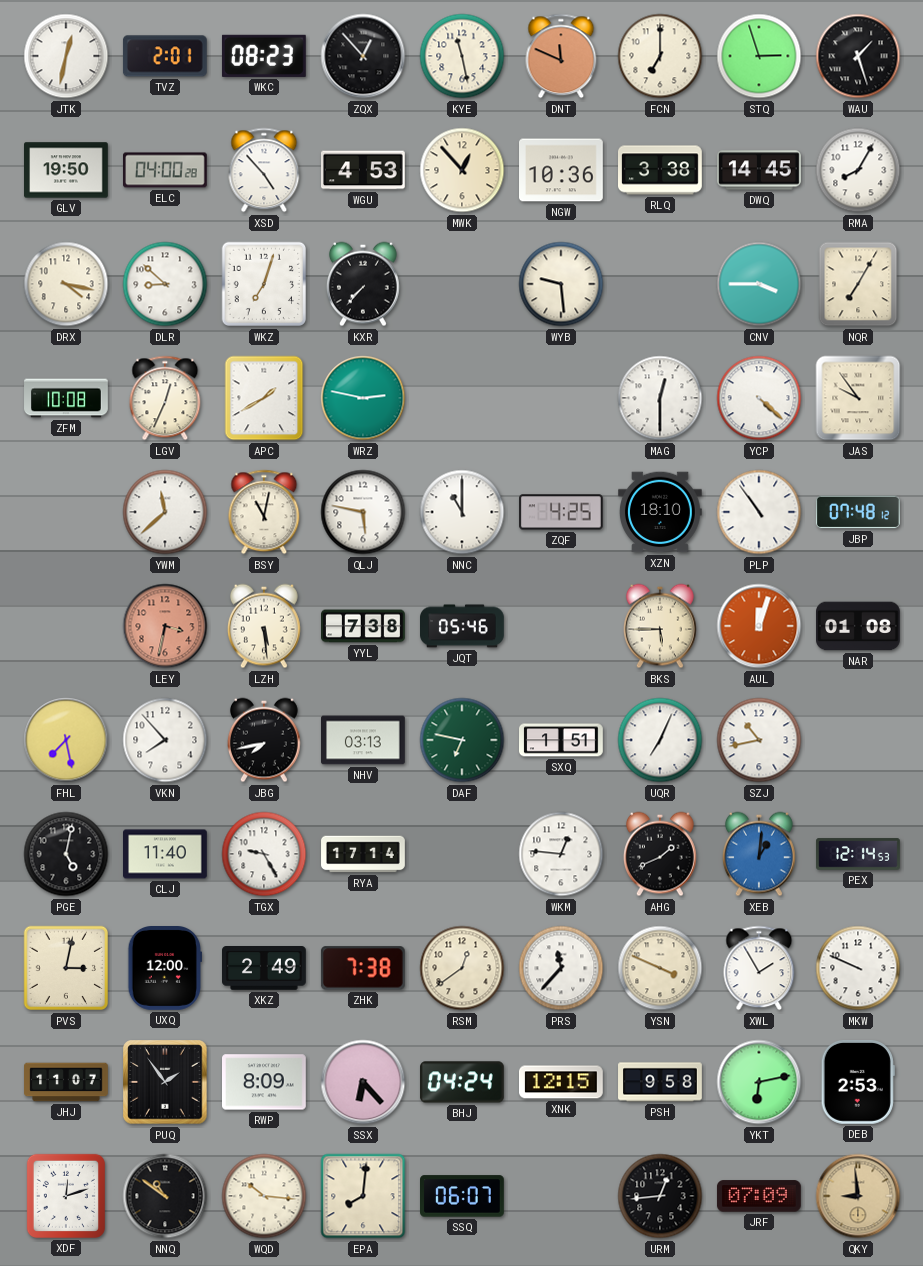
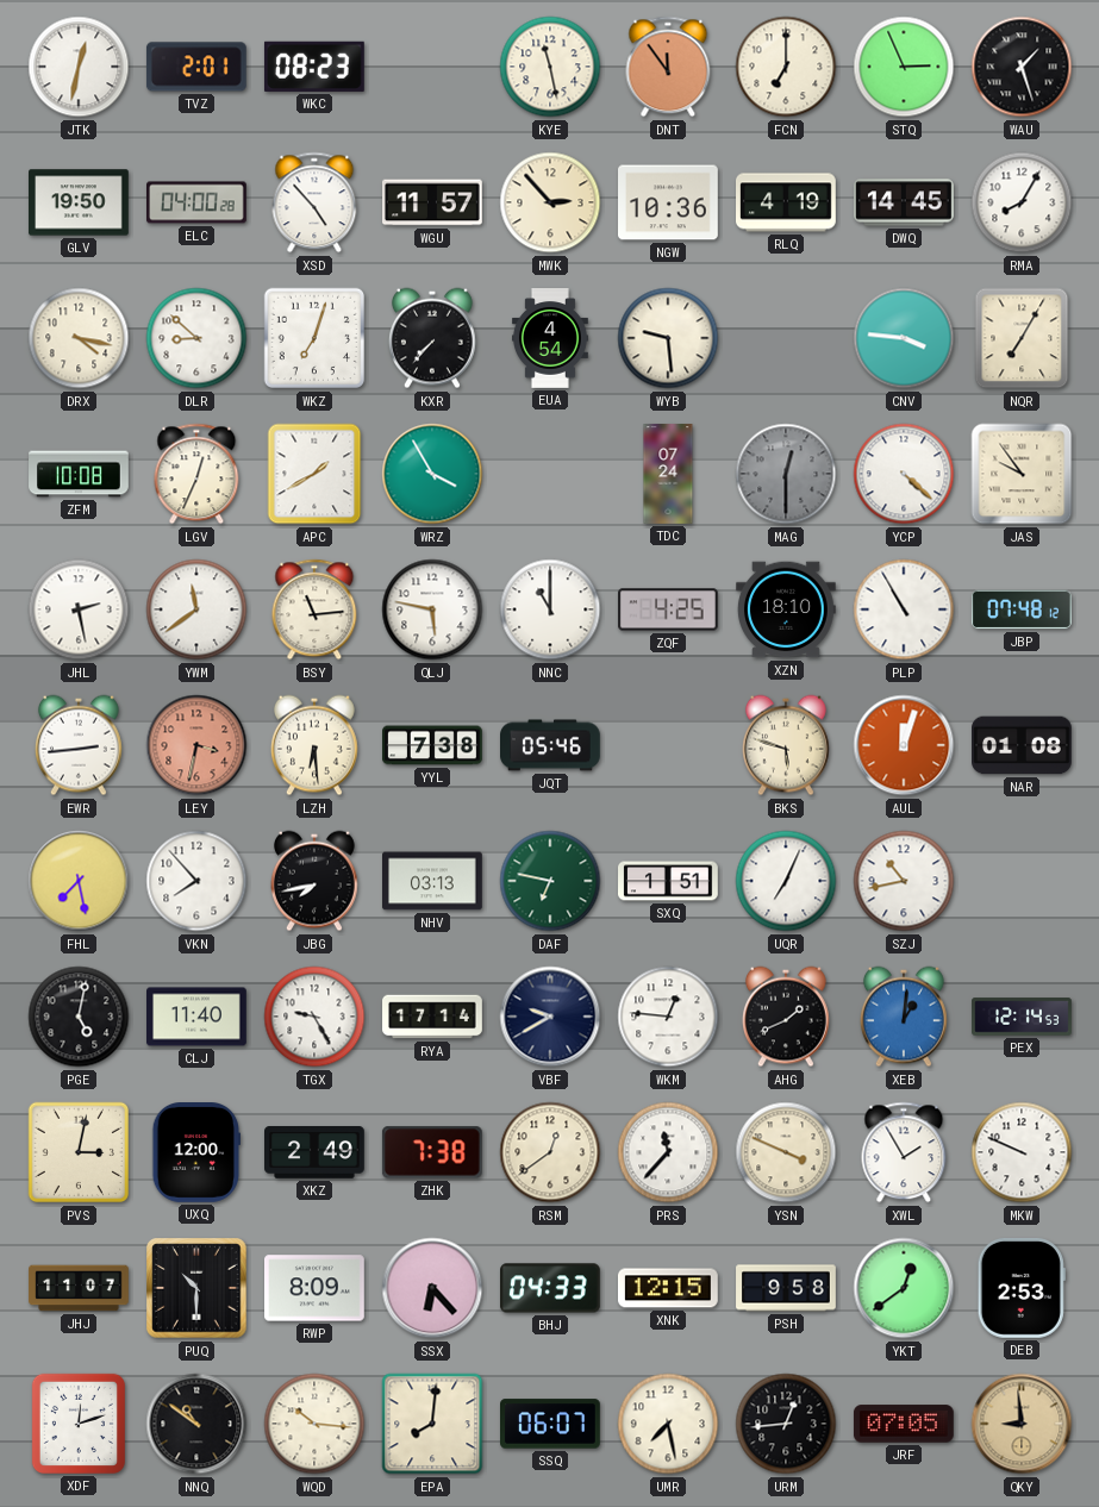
ZQX: 12:53 -> none (363, 56)
DNT: 11:49 -> 11:54 (668, 67)
STQ: 2:57 -> 2:56 (904, 67)
WGU: 4:53 -> 11:57 (433, 202)
MWK: 12:53 -> 2:53 (550, 202)
RLQ: 3:38 -> 4:19 (787, 202)
EUA: none -> 4:54 (550, 338)
CNV: 3:45 -> 3:46 (904, 338)
WRZ: 2:47 -> 3:55 (432, 474)
TDC: none -> 07:24 (668, 474)
MAG dial: white -> grey (786, 474)
JHL: none -> 2:28 (79, 609)
YWM: 11:38 -> 11:39 (196, 609)
BSY: 11:02 -> 11:14 (314, 609)
PLP: 10:54 -> 10:55 (904, 609)
EWR: none -> 2:44 (79, 745)
LZH: 5:29 -> 6:29 (314, 745)
BKS: 5:45 -> 5:48 (786, 745)
VBF: none -> 9:40 (550, 1017)
PUQ: 1:54 -> 10:30 (196, 1288)
BHJ: 04:24 -> 04:33 (551, 1288)
YKT: 6:13 -> 12:39 (904, 1288)
UMR: none -> 7:28 (668, 1424)
JRF: 07:09 -> 07:05 (904, 1424)
